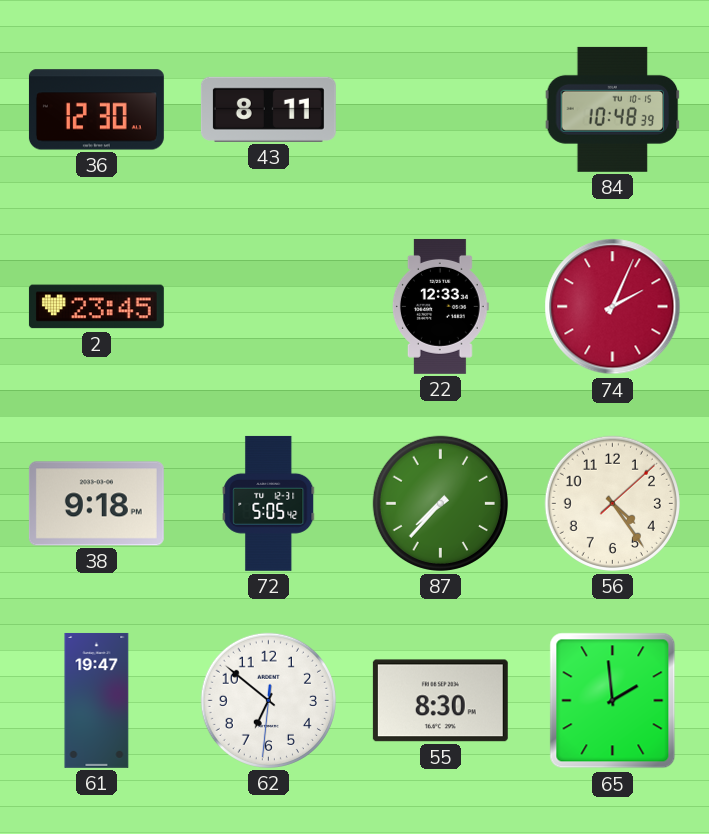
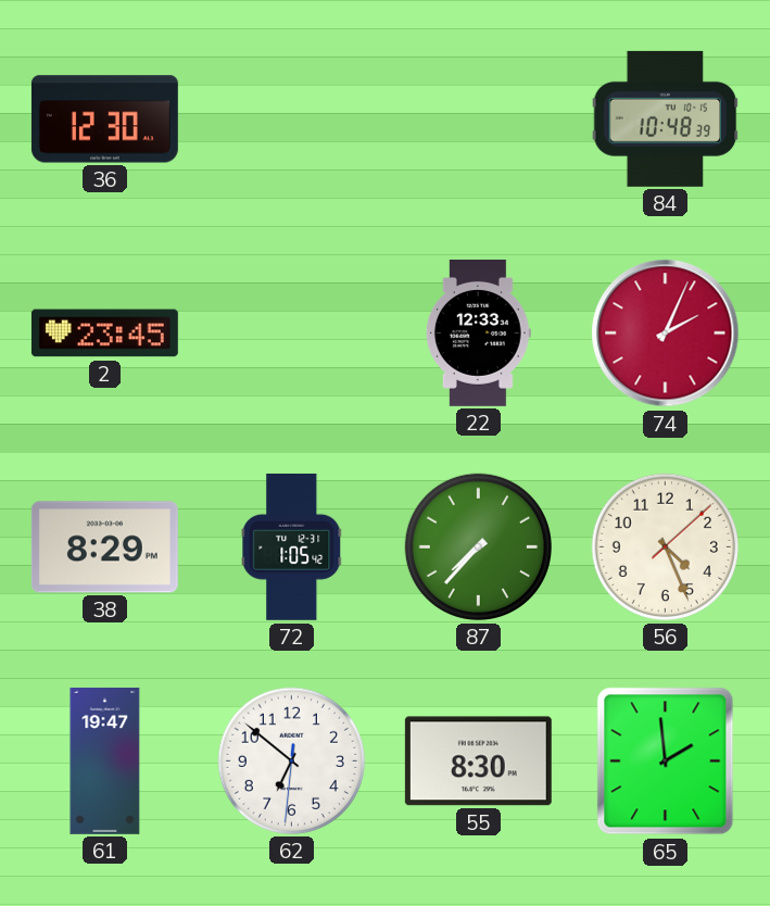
43: 8:11 -> none (268, 109)
38: 9:18 -> 8:29 (104, 548)
72: 5:05 -> 1:05 (292, 546)
56: 4:24 -> 4:26 (665, 546)
